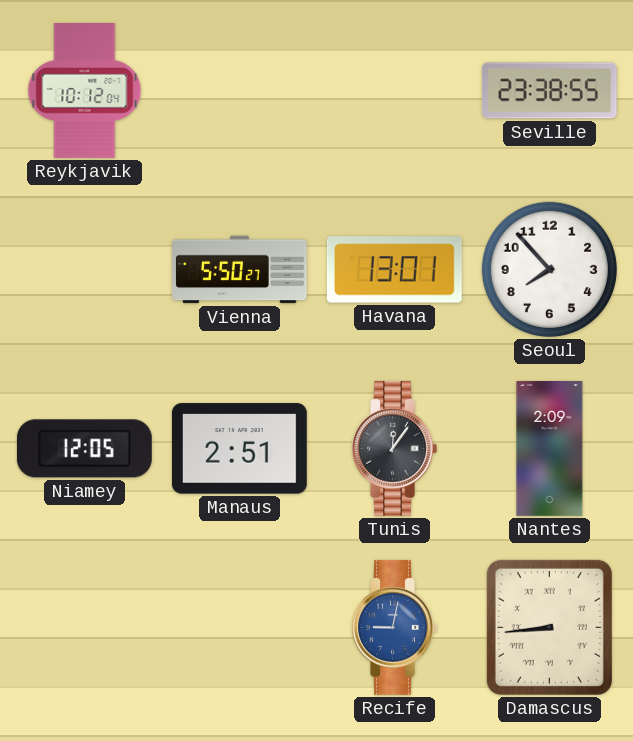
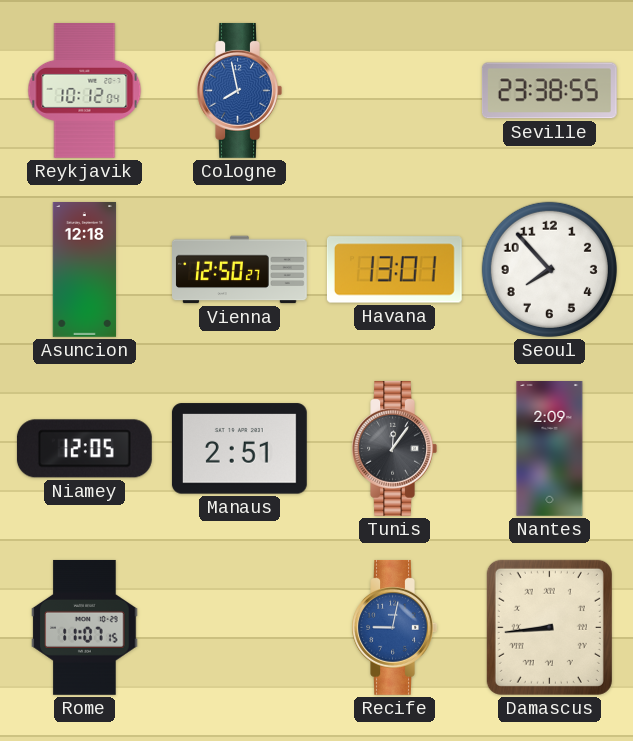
Cologne: none -> 7:58 (239, 90)
Asuncion: none -> 12:18 (85, 270)
Vienna: 5:50 -> 12:50 (240, 270)
Rome: none -> 11:07 (85, 627)
